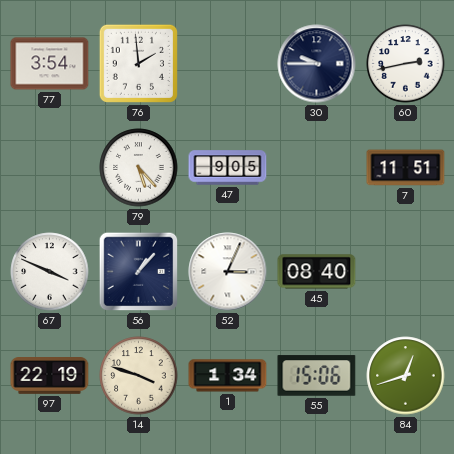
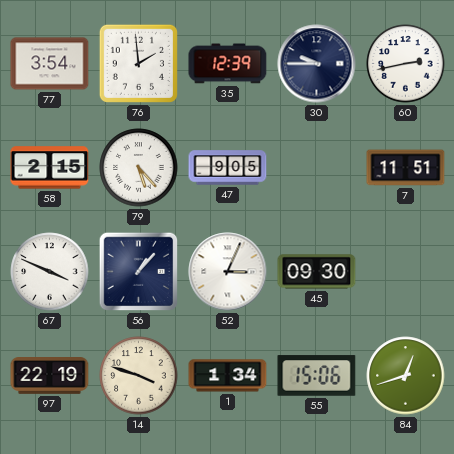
35: none -> 12:39 (228, 64)
58: none -> 2:15 (50, 168)
45: 08:40 -> 09:30 (317, 272)
